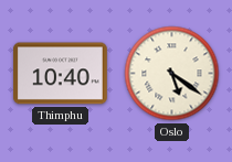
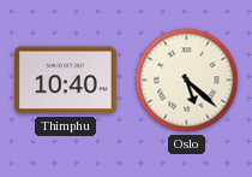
Oslo: 5:21 -> 5:22 (187, 81)
